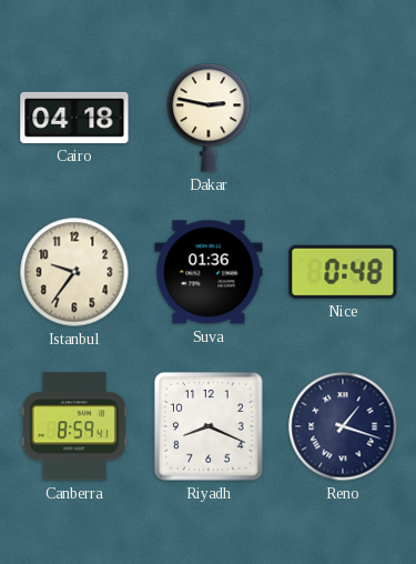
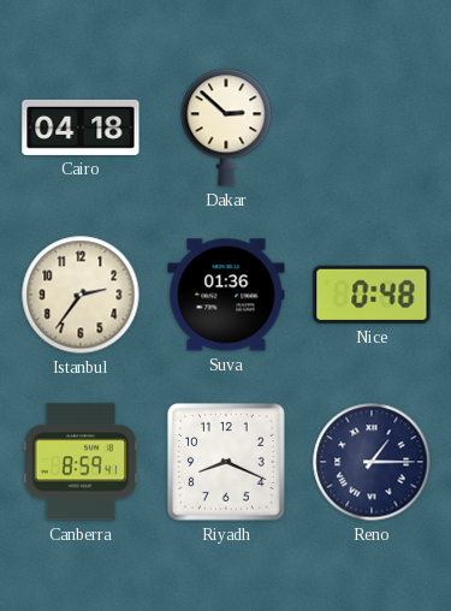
Dakar: 2:47 -> 2:52 (226, 127)
Istanbul: 9:36 -> 2:36 (81, 295)
Reno: 1:18 -> 1:15 (372, 462)
